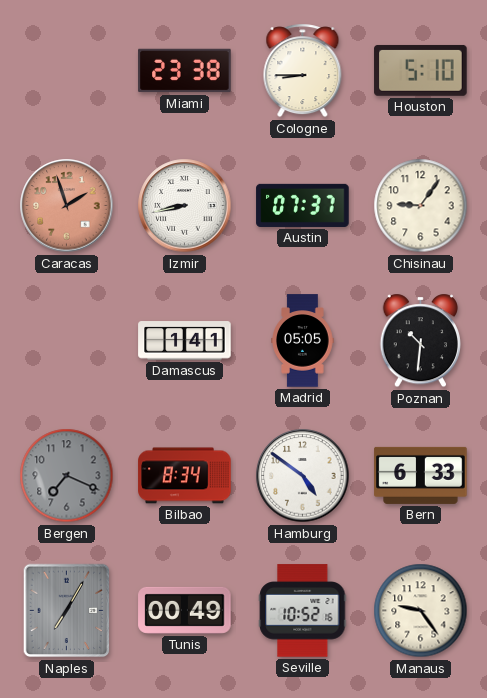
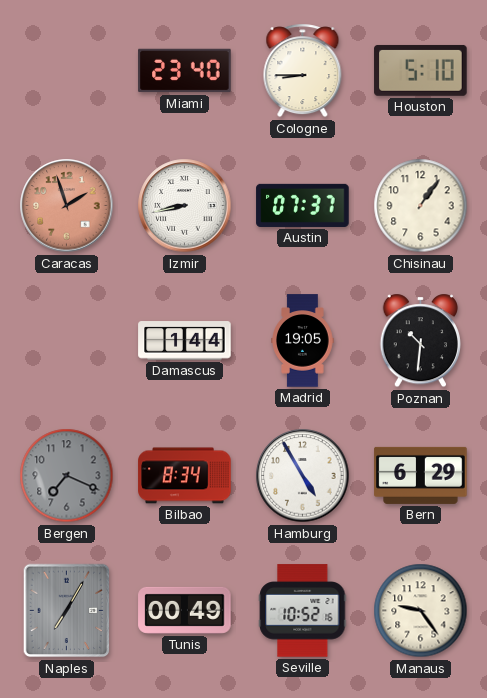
Miami: 23:38 -> 23:40 (185, 71)
Chisinau: 9:06 -> 1:06 (421, 206)
Damascus: 1:41 -> 1:44 (185, 341)
Madrid: 05:05 -> 19:05 (303, 341)
Hamburg: 4:51 -> 4:55 (303, 476)
Bern: 6:33 -> 6:29 (421, 475)
